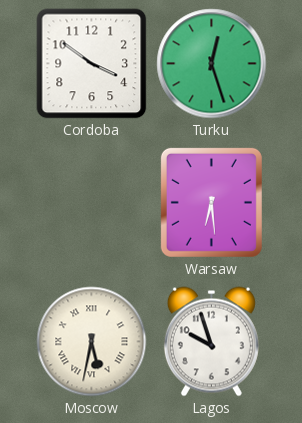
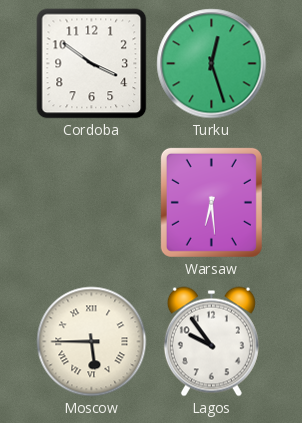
Moscow: 5:32 -> 5:45 (92, 342)
Lagos: 9:57 -> 9:54 (211, 342)
